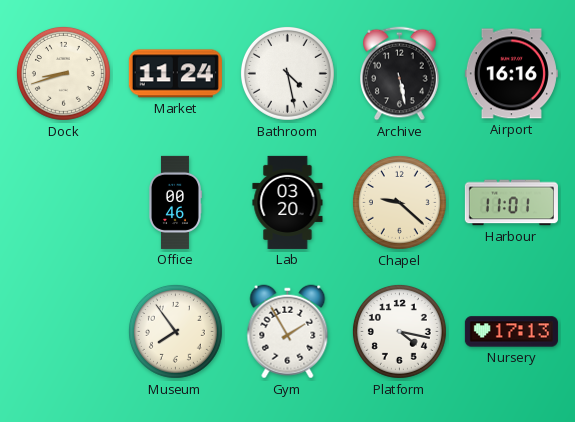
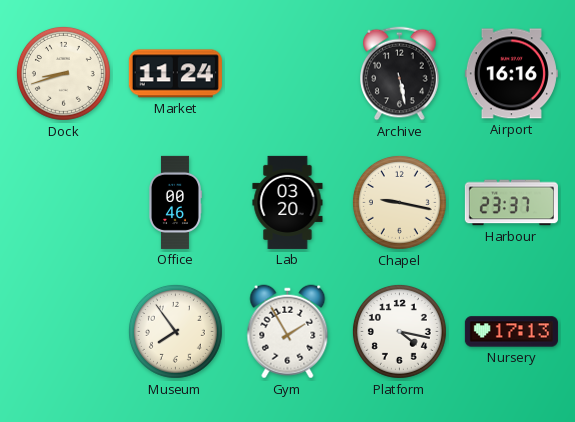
Bathroom: 4:28 -> none (287, 73)
Chapel: 9:22 -> 9:17 (399, 202)
Harbour: 11:01 -> 23:37 (511, 203)
